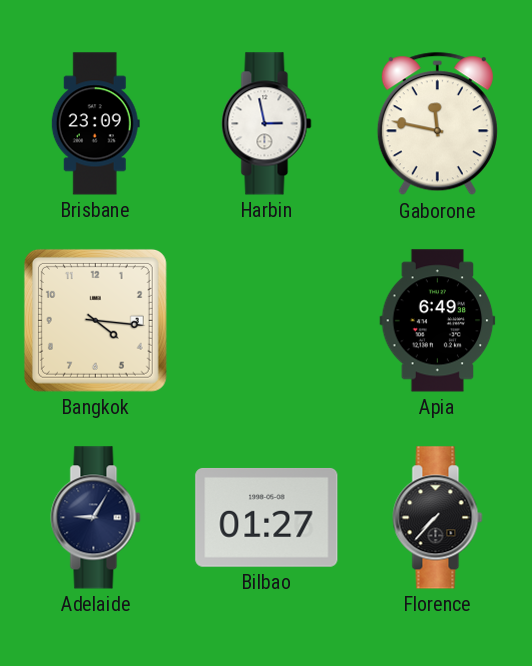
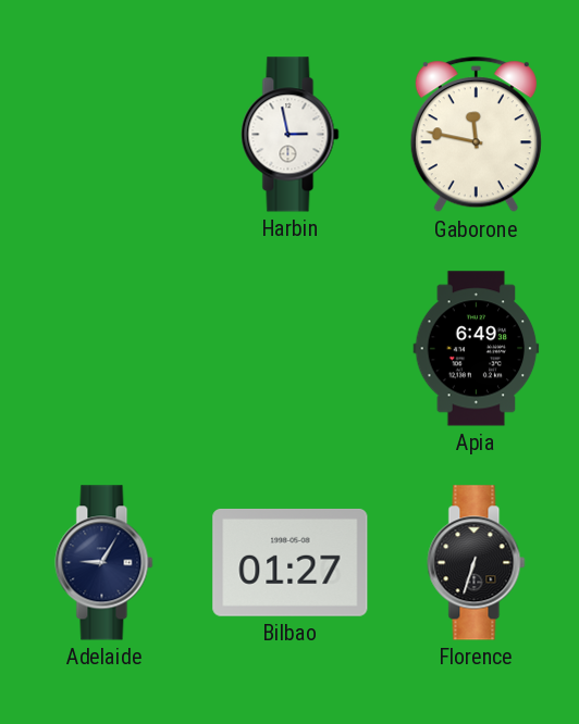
Brisbane: 23:09 -> none (95, 124)
Bangkok: 4:16 -> none (95, 320)
Florence: 7:37 -> 6:33 (477, 563)
